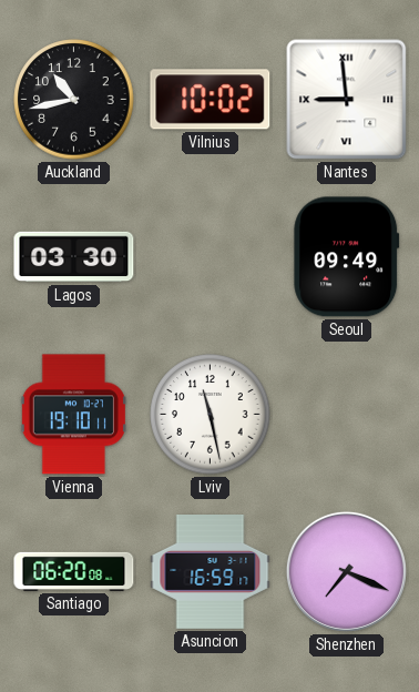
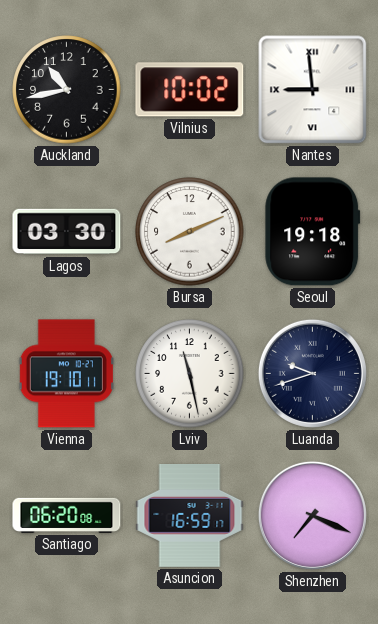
Bursa: none -> 8:11 (190, 232)
Seoul: 09:49 -> 19:18 (313, 232)
Luanda: none -> 9:42 (312, 373)
